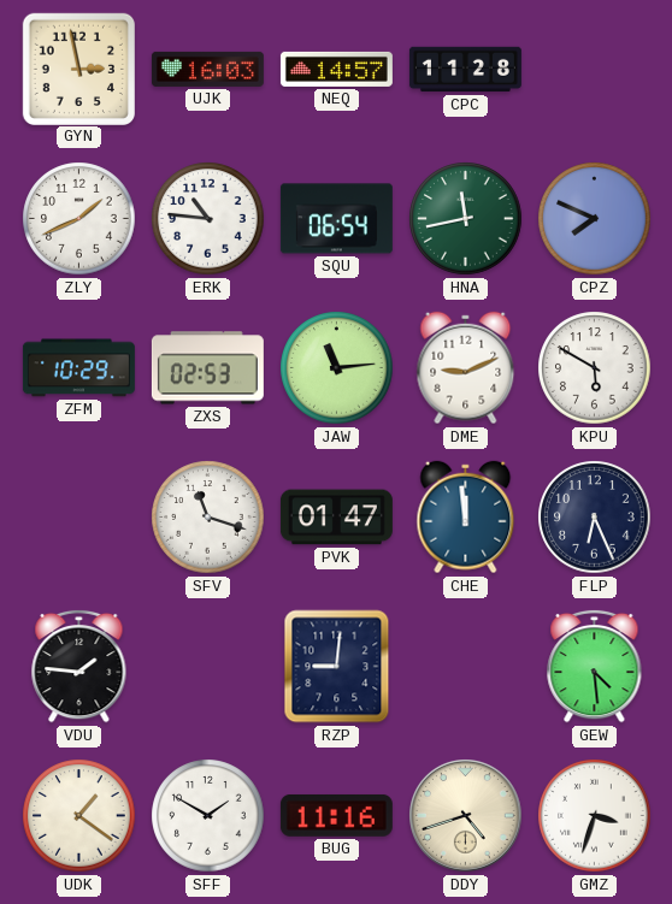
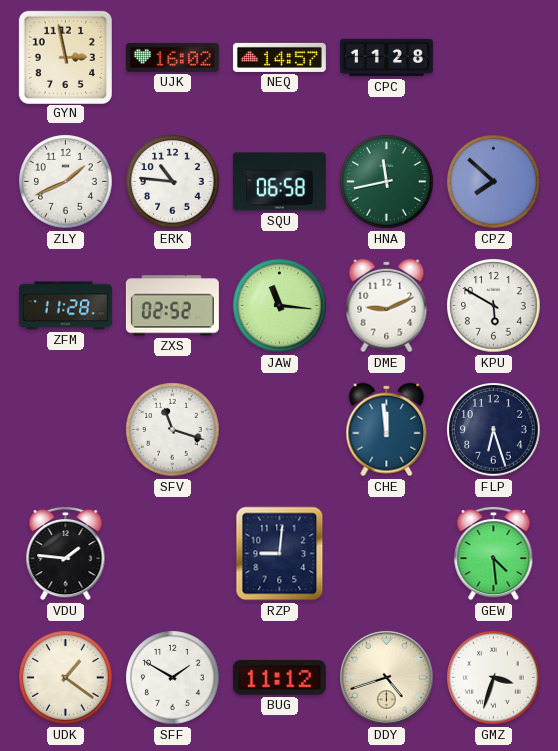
UJK: 16:03 -> 16:02 (172, 57)
SQU: 06:54 -> 06:58 (279, 182)
CPZ: 7:49 -> 7:52 (494, 182)
ZFM: 10:29 -> 11:28 (65, 306)
ZXS: 02:53 -> 02:52 (172, 306)
JAW: 11:14 -> 11:16 (280, 306)
PVK: 01:47 -> none (336, 518)
FLP: 6:26 -> 6:27 (494, 430)
BUG: 11:16 -> 11:12 (279, 677)
